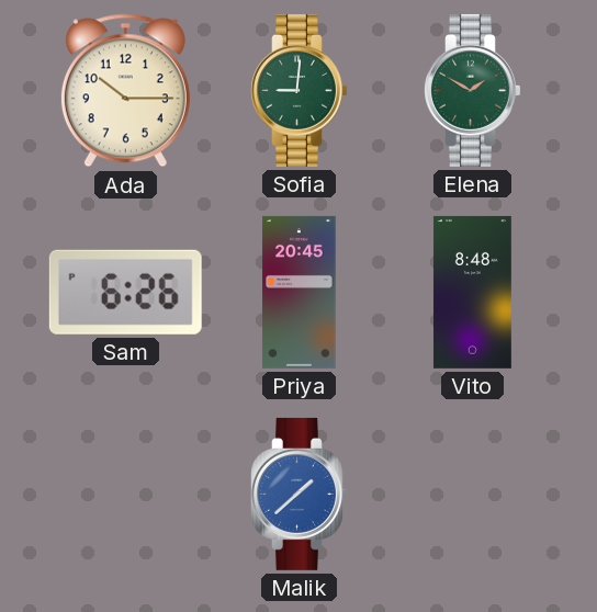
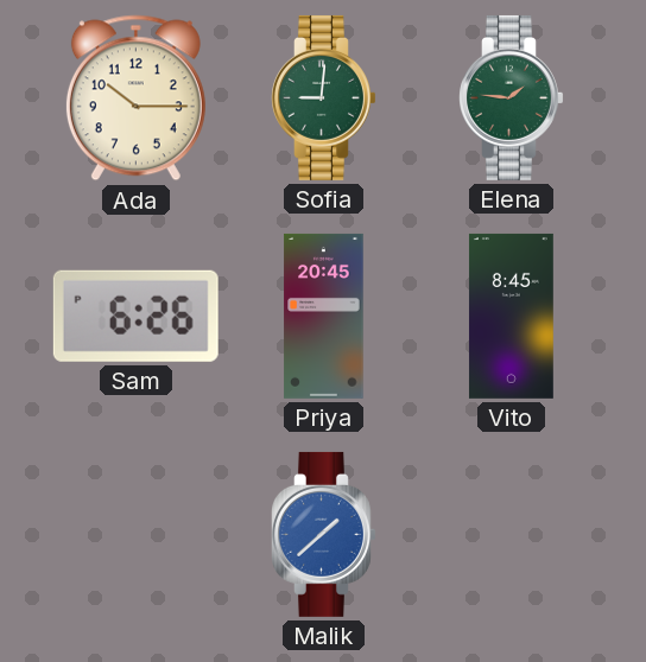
Elena: 1:50 -> 1:46 (512, 97)
Vito: 8:48 -> 8:45 (511, 316)
